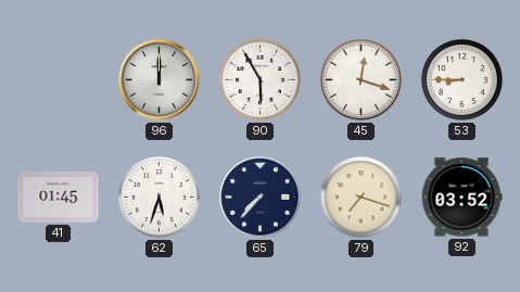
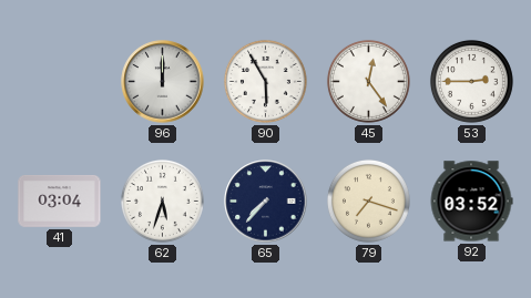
45: 12:18 -> 12:24 (368, 81)
53: 8:45 -> 2:45 (471, 81)
41: 01:45 -> 03:04 (60, 201)
